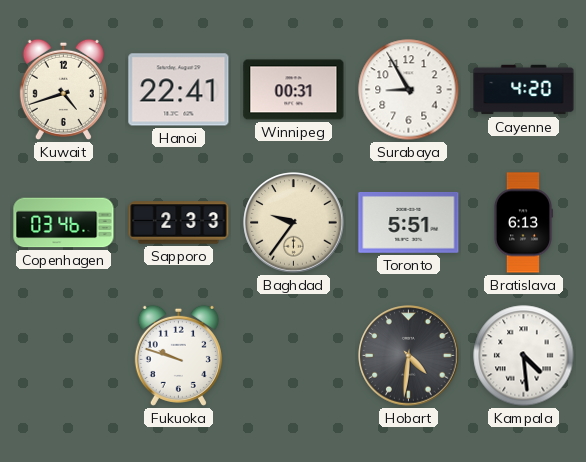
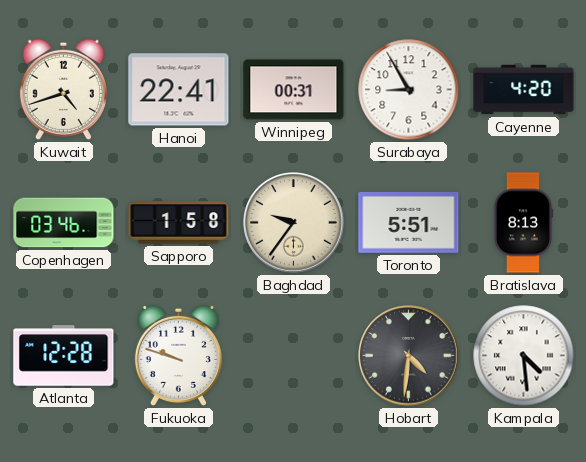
Sapporo: 2:33 -> 1:58 (179, 223)
Bratislava: 6:13 -> 8:13 (522, 223)
Atlanta: none -> 12:28 (64, 356)
